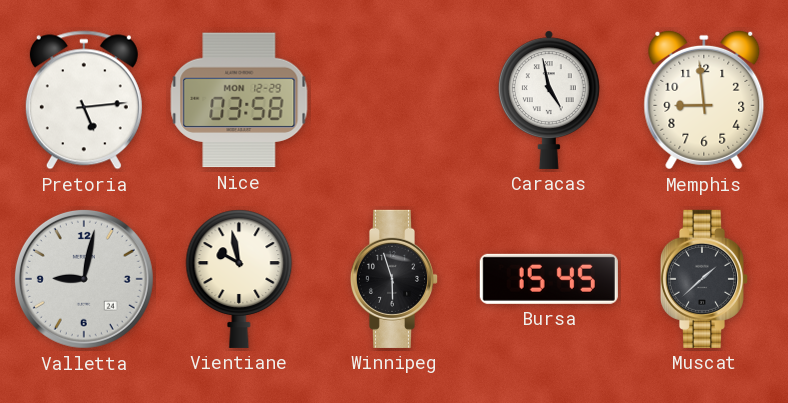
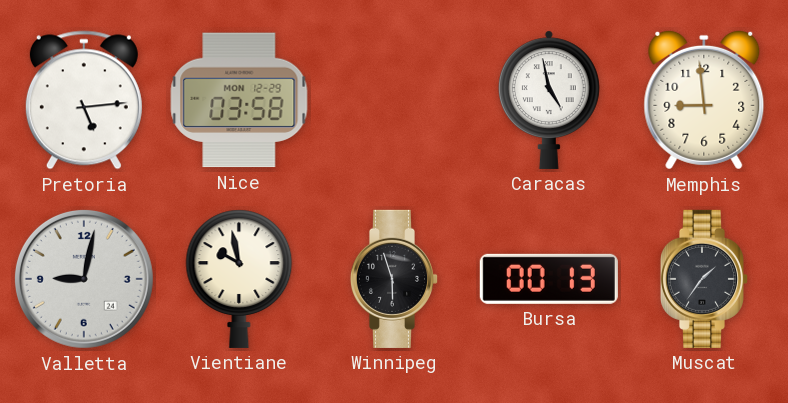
Bursa: 15:45 -> 00:13 (549, 279)
Muscat: 1:38 -> 1:36 (704, 279)
